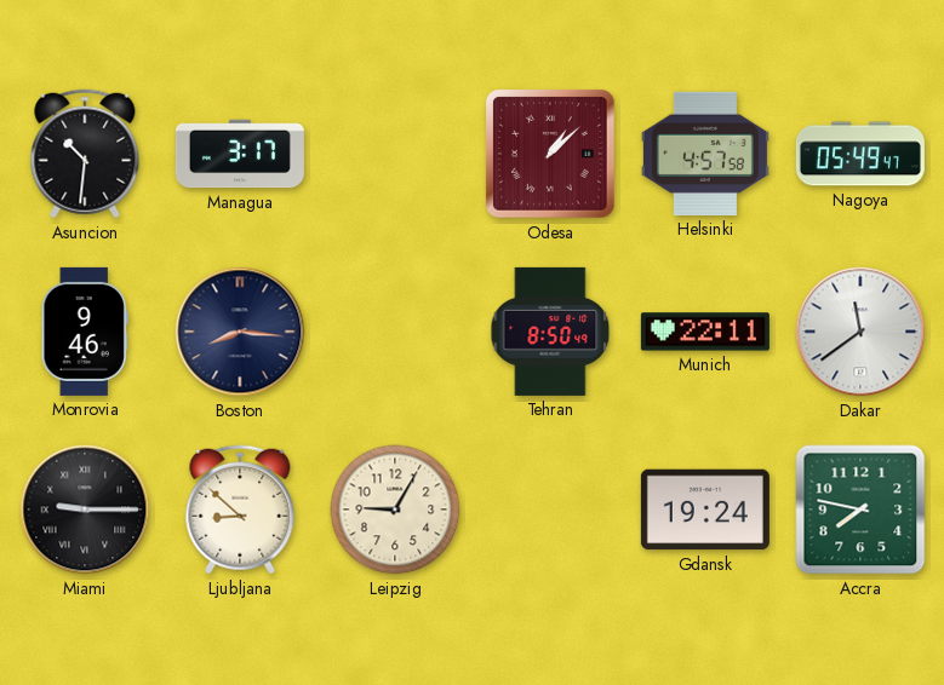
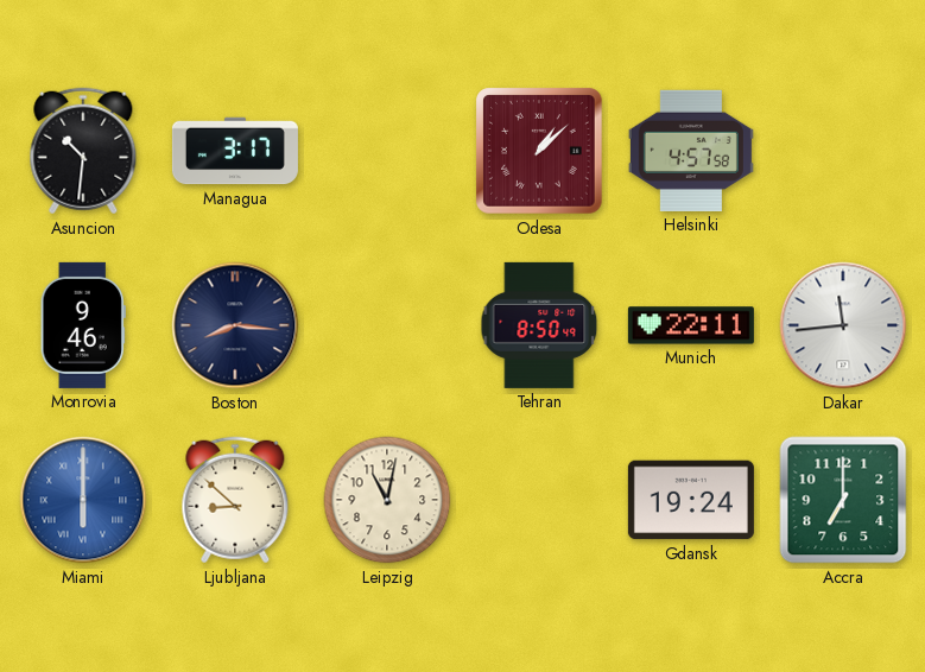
Nagoya: 05:49 -> none (860, 154)
Dakar: 11:39 -> 11:44 (843, 325)
Miami: 9:15 -> 6:00 (83, 500)
Miami dial: black -> blue (83, 500)
Leipzig: 9:05 -> 11:02 (387, 500)
Accra: 7:47 -> 7:00 (843, 500)
